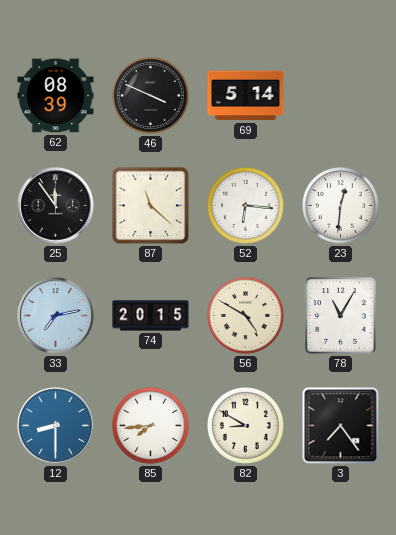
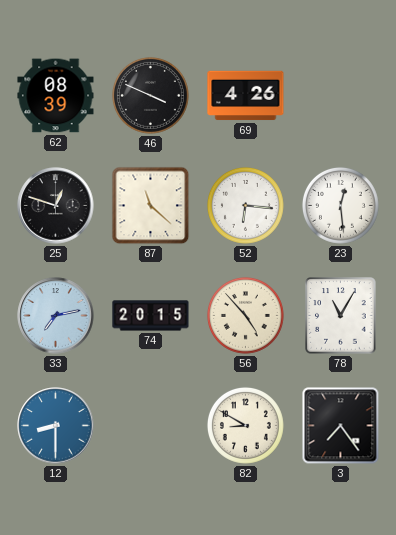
69: 5:14 -> 4:26 (246, 96)
25: 11:54 -> 12:48 (56, 206)
23: 12:31 -> 12:29 (340, 205)
56: 4:50 -> 4:53 (245, 315)
85: 7:44 -> none (150, 425)
